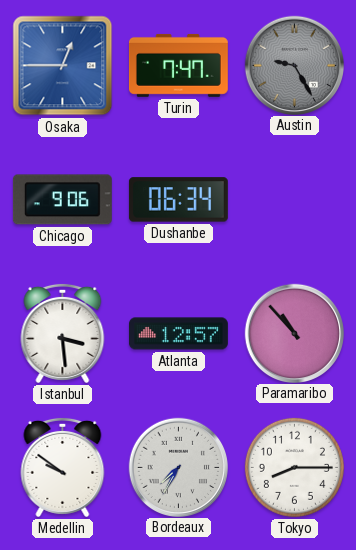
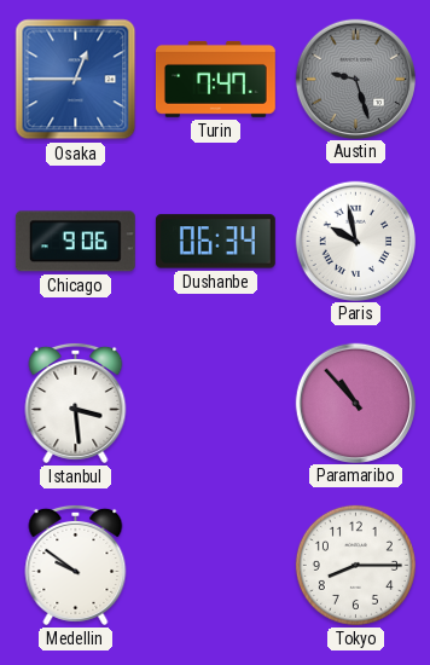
Austin: 9:25 -> 9:27 (355, 79)
Paris: none -> 9:58 (355, 241)
Atlanta: 12:57 -> none (178, 334)
Bordeaux: 7:35 -> none (178, 467)
